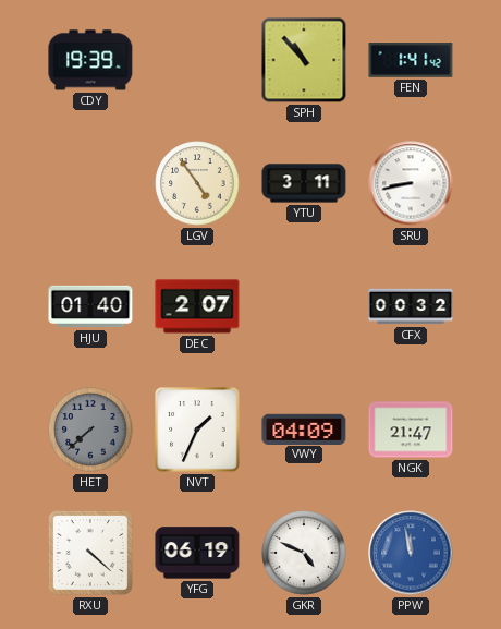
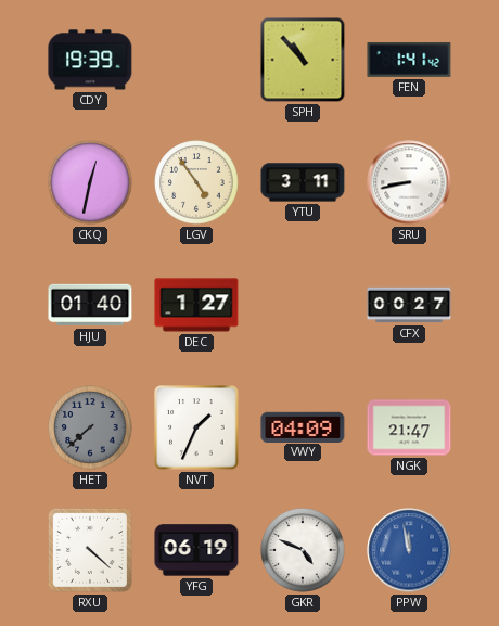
CKQ: none -> 12:32 (90, 182)
DEC: 2:07 -> 1:27 (196, 305)
CFX: 00:32 -> 00:27 (409, 305)
